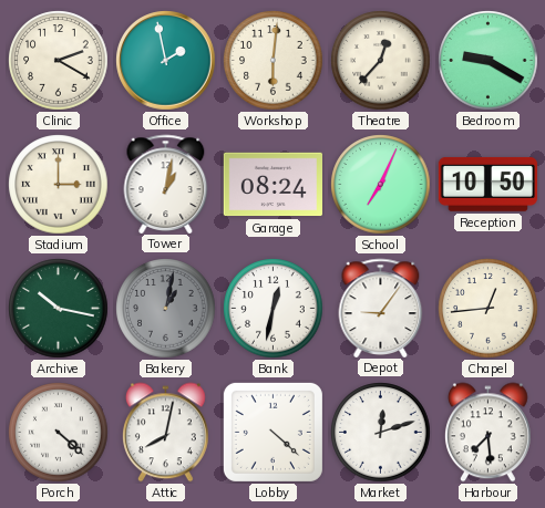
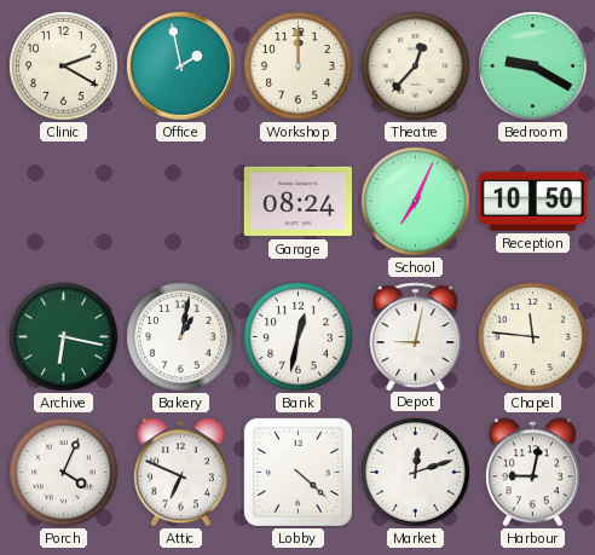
Workshop: 6:01 -> 12:00 (299, 67)
Stadium: 3:00 -> none (59, 185)
Tower: 1:02 -> none (166, 184)
Archive: 10:17 -> 6:17 (64, 337)
Bakery dial: grey -> white (181, 337)
Depot: 9:06 -> 9:02 (416, 336)
Chapel: 12:44 -> 11:46 (533, 337)
Porch: 4:22 -> 4:04 (64, 473)
Attic: 8:02 -> 6:49 (180, 473)
Harbour: 7:29 -> 9:02 (532, 473)
